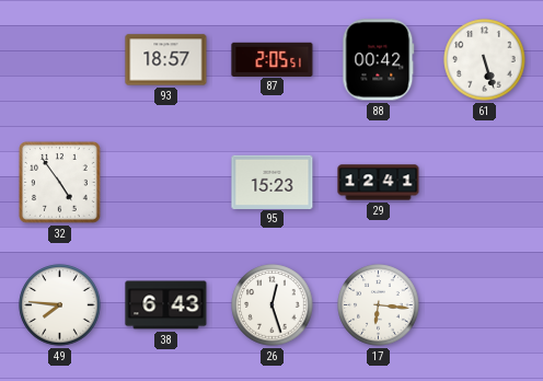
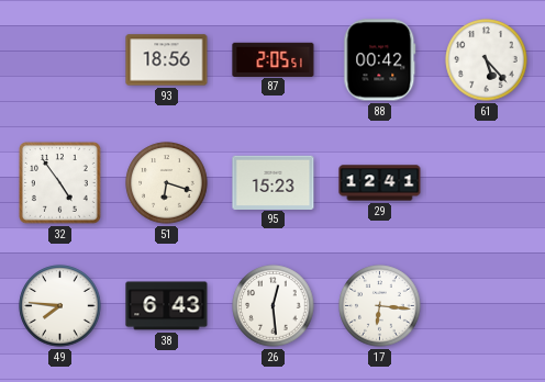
93: 18:57 -> 18:56 (167, 60)
61: 5:27 -> 5:23 (487, 60)
51: none -> 6:18 (167, 183)
26: 12:27 -> 12:29 (274, 306)
